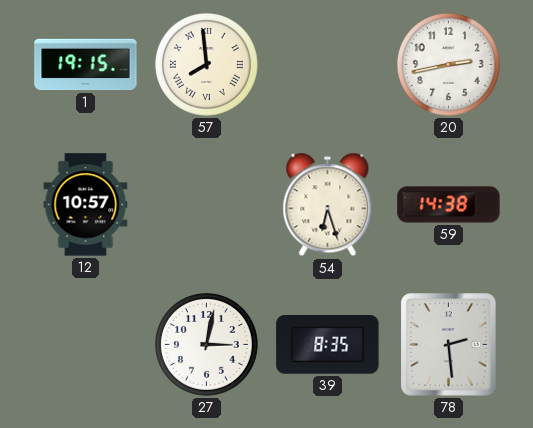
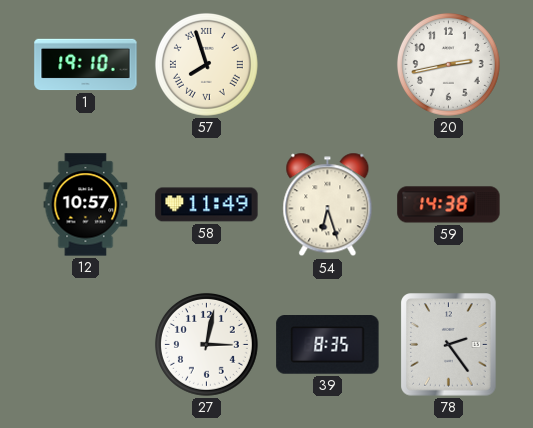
1: 19:15 -> 19:10 (86, 65)
57: 7:59 -> 7:57 (206, 64)
58: none -> 11:49 (207, 205)
78: 2:29 -> 2:24 (449, 345)
